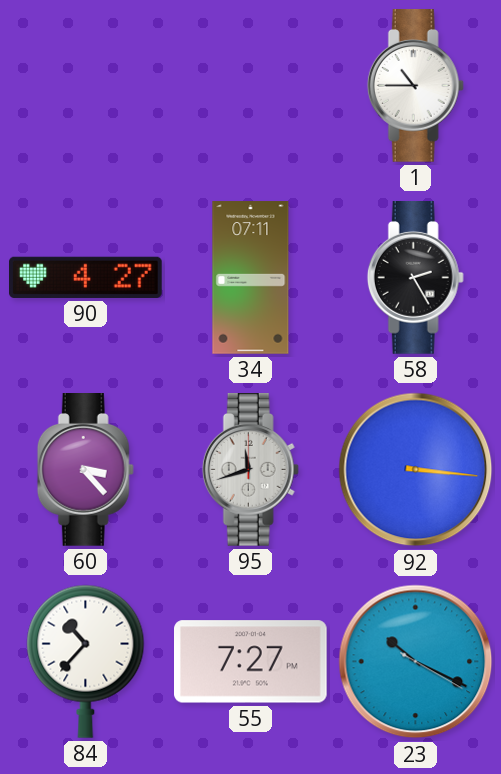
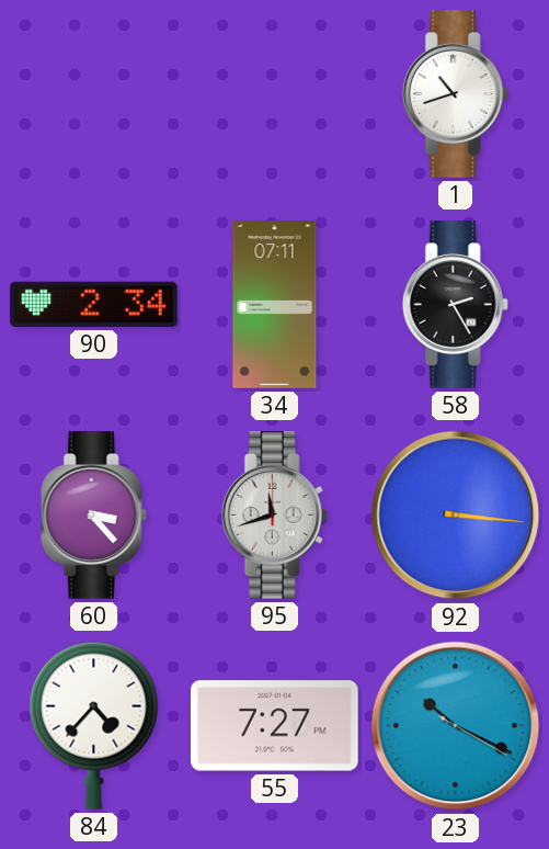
1: 10:45 -> 10:42 (455, 94)
90: 4:27 -> 2:34 (94, 304)
84: 10:37 -> 4:37 (94, 725)
